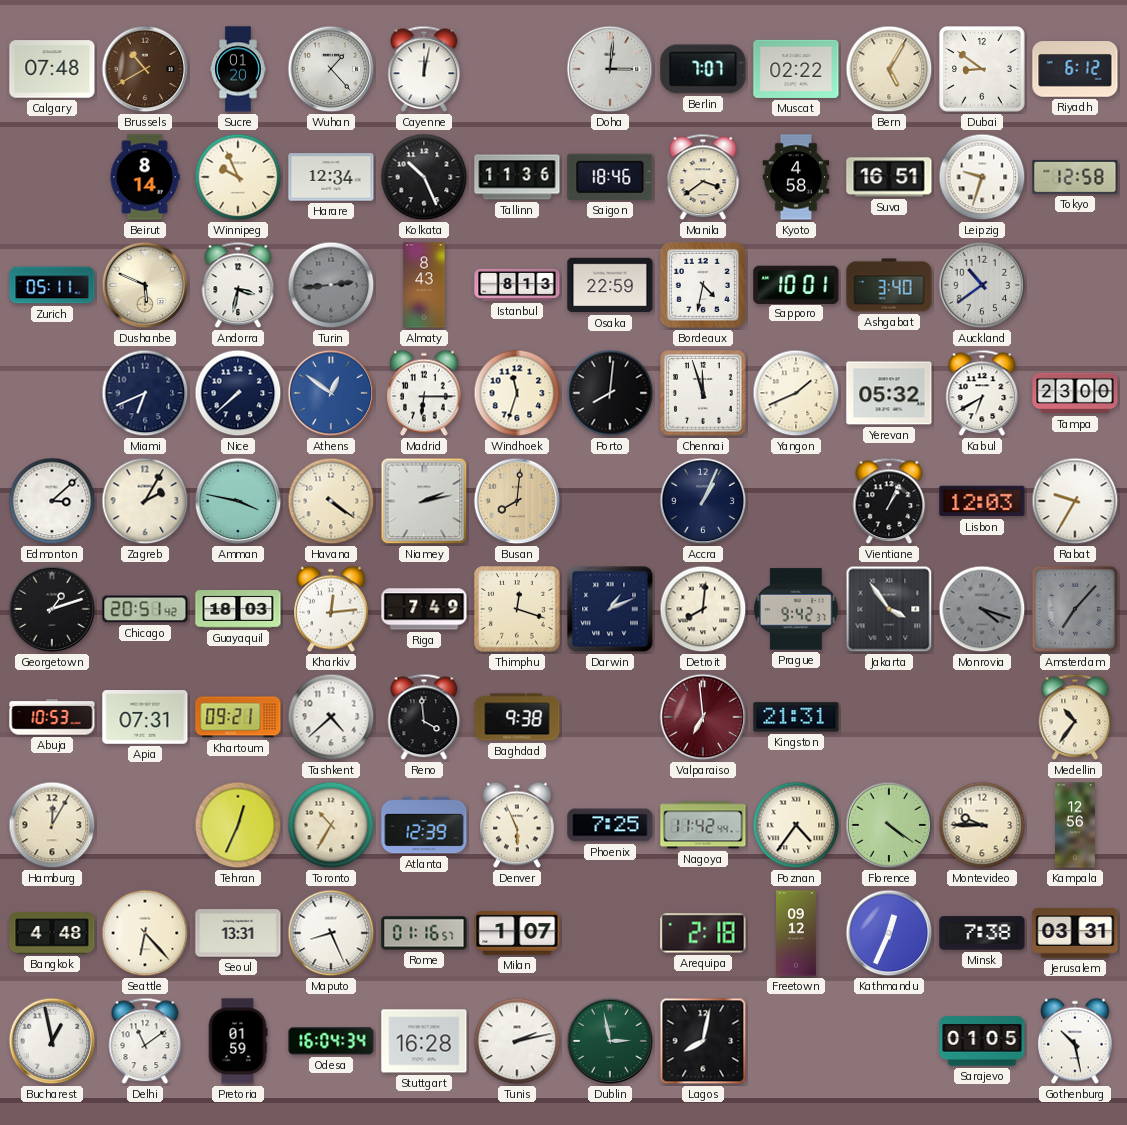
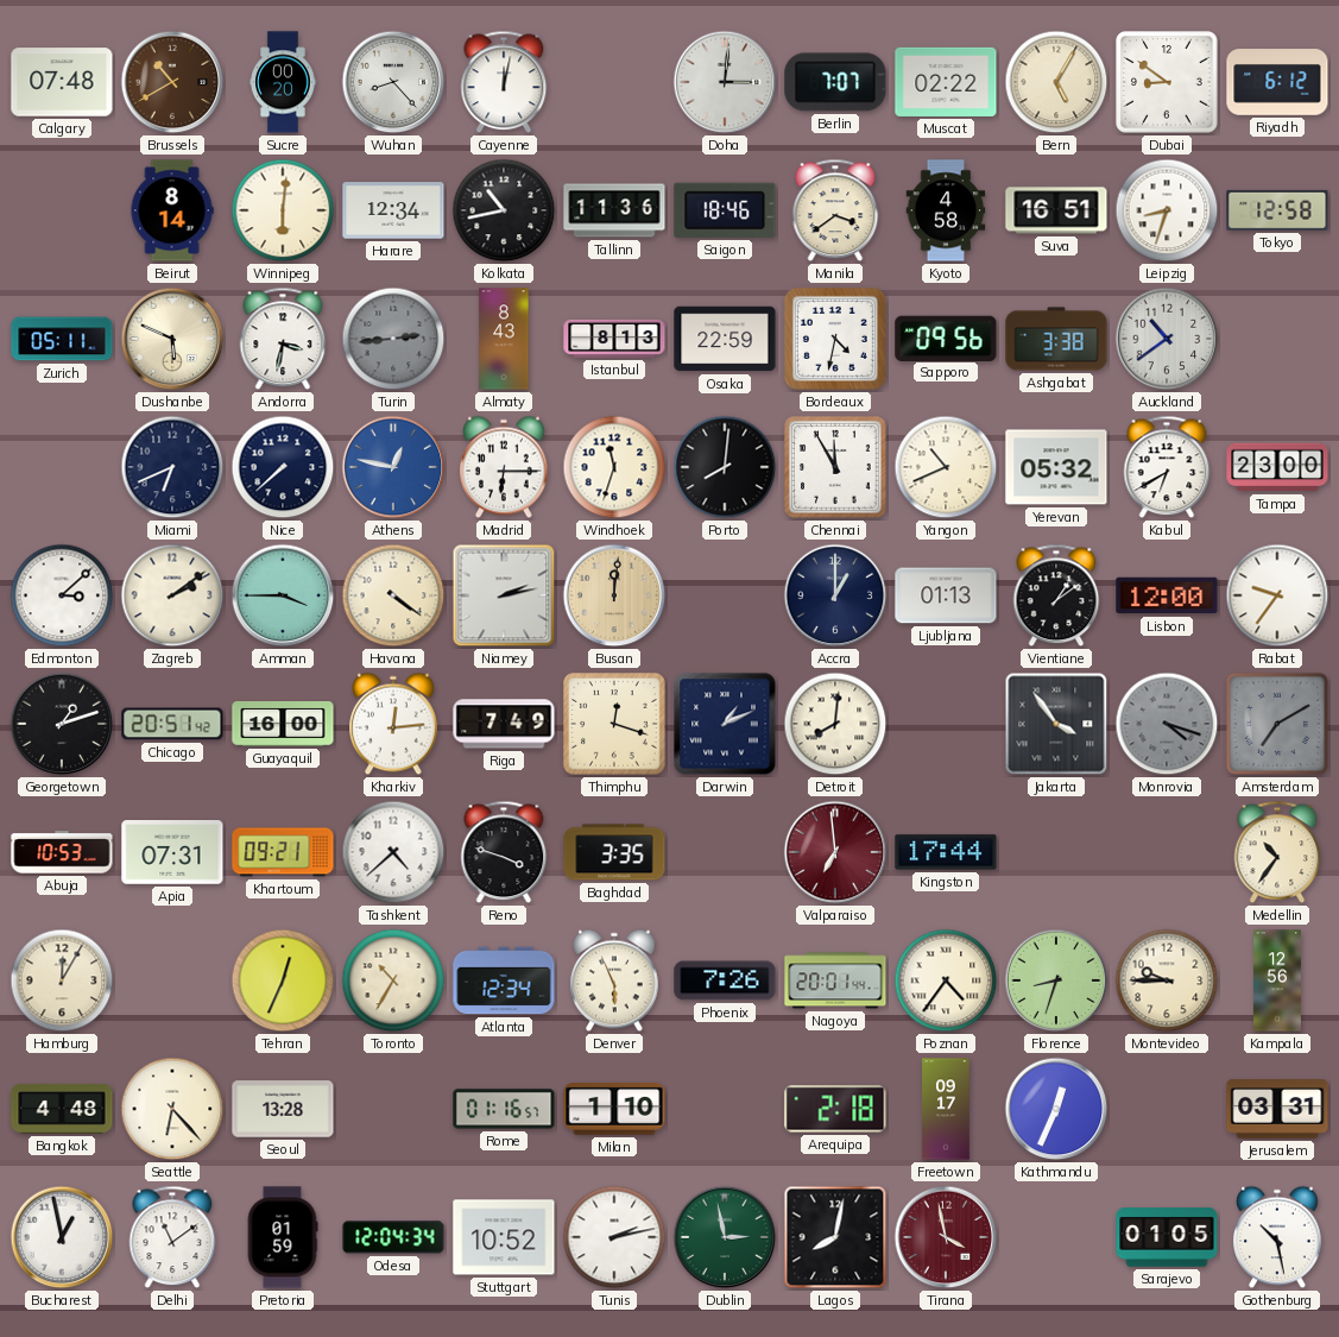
Sucre: 01:20 -> 00:20 (283, 82)
Wuhan: 1:23 -> 8:23 (393, 82)
Winnipeg: 9:56 -> 6:01 (283, 210)
Kolkata: 10:26 -> 10:43 (504, 210)
Leipzig: 9:33 -> 8:33 (1167, 210)
Sapporo: 10:01 -> 09:56 (946, 338)
Ashgabat: 3:40 -> 3:38 (1056, 339)
Athens: 12:51 -> 12:47 (393, 467)
Chennai: 11:57 -> 11:55 (835, 467)
Yangon: 1:41 -> 10:41 (946, 467)
Zagreb: 2:05 -> 2:09 (172, 595)
Amman: 3:47 -> 3:45 (283, 595)
Busan: 8:01 -> 12:01 (614, 595)
Accra: 1:04 -> 1:00 (835, 595)
Ljubljana: none -> 01:13 (946, 595)
Vientiane: 1:04 -> 1:09 (1056, 595)
Lisbon: 12:03 -> 12:00 (1167, 595)
Rabat: 9:35 -> 9:36 (1277, 595)
Guayaquil: 18:03 -> 16:00 (283, 725)
Prague: 9:42 -> none (796, 609)
Amsterdam: 7:07 -> 7:10 (1277, 724)
Reno: 3:59 -> 3:48 (504, 852)
Baghdad: 9:38 -> 3:35 (614, 852)
Kingston: 21:31 -> 17:44 (946, 852)
Atlanta: 12:39 -> 12:34 (504, 980)
Phoenix: 7:25 -> 7:26 (725, 980)
Nagoya: 11:42 -> 20:01 (835, 980)
Florence: 4:21 -> 8:33 (1056, 980)
Seoul: 13:31 -> 13:28 (283, 1109)
Maputo: 8:26 -> none (331, 933)
Milan: 1:07 -> 1:10 (614, 1109)
Freetown: 09:12 -> 09:17 (946, 1109)
Minsk: 7:38 -> none (982, 933)
Odesa: 16:04 -> 12:04 (393, 1237)
Stuttgart: 16:28 -> 10:52 (504, 1237)
Tirana: none -> 3:58 (946, 1237)
